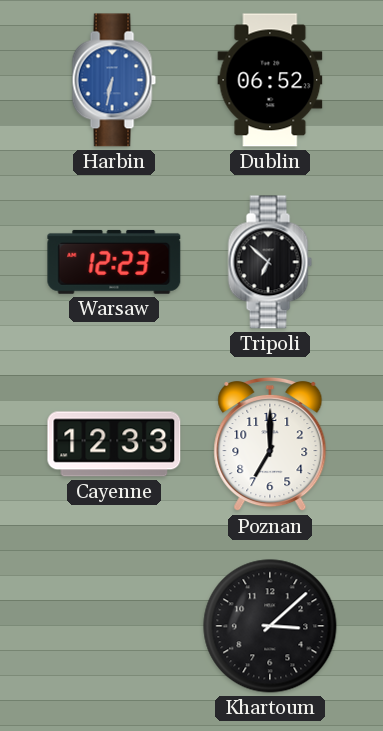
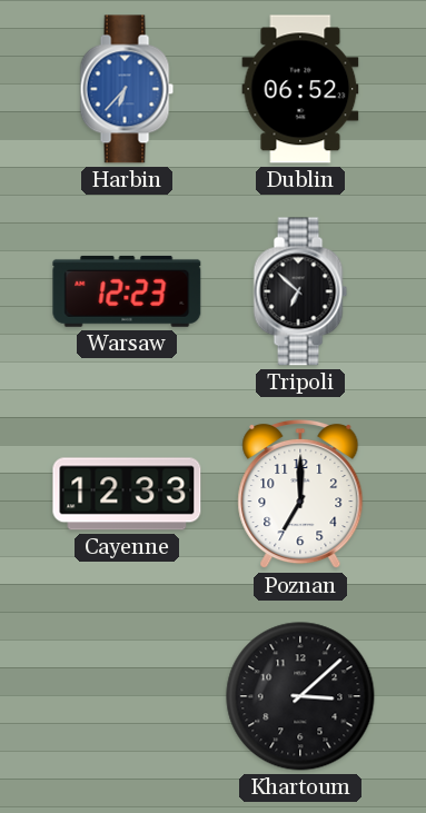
Harbin: 6:32 -> 6:37 (127, 89)
